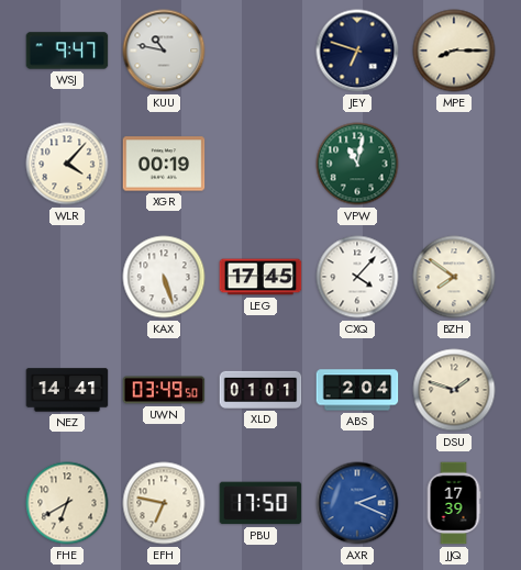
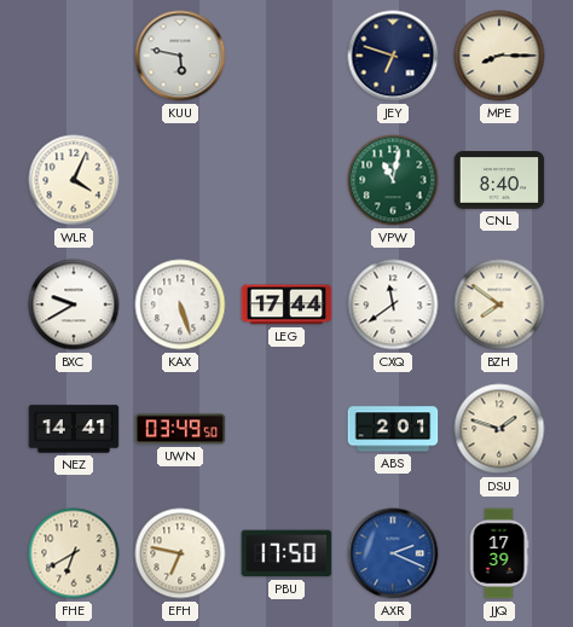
WSJ: 9:47 -> none (67, 51)
KUU: 10:47 -> 5:47 (180, 56)
WLR: 4:07 -> 4:04 (74, 180)
XGR: 00:19 -> none (164, 164)
CNL: none -> 8:40 (499, 180)
BXC: none -> 9:40 (74, 304)
LEG: 17:45 -> 17:44 (286, 304)
CXQ: 4:07 -> 11:39 (393, 304)
XLD: 01:01 -> none (260, 390)
ABS: 2:04 -> 2:01 (393, 429)
